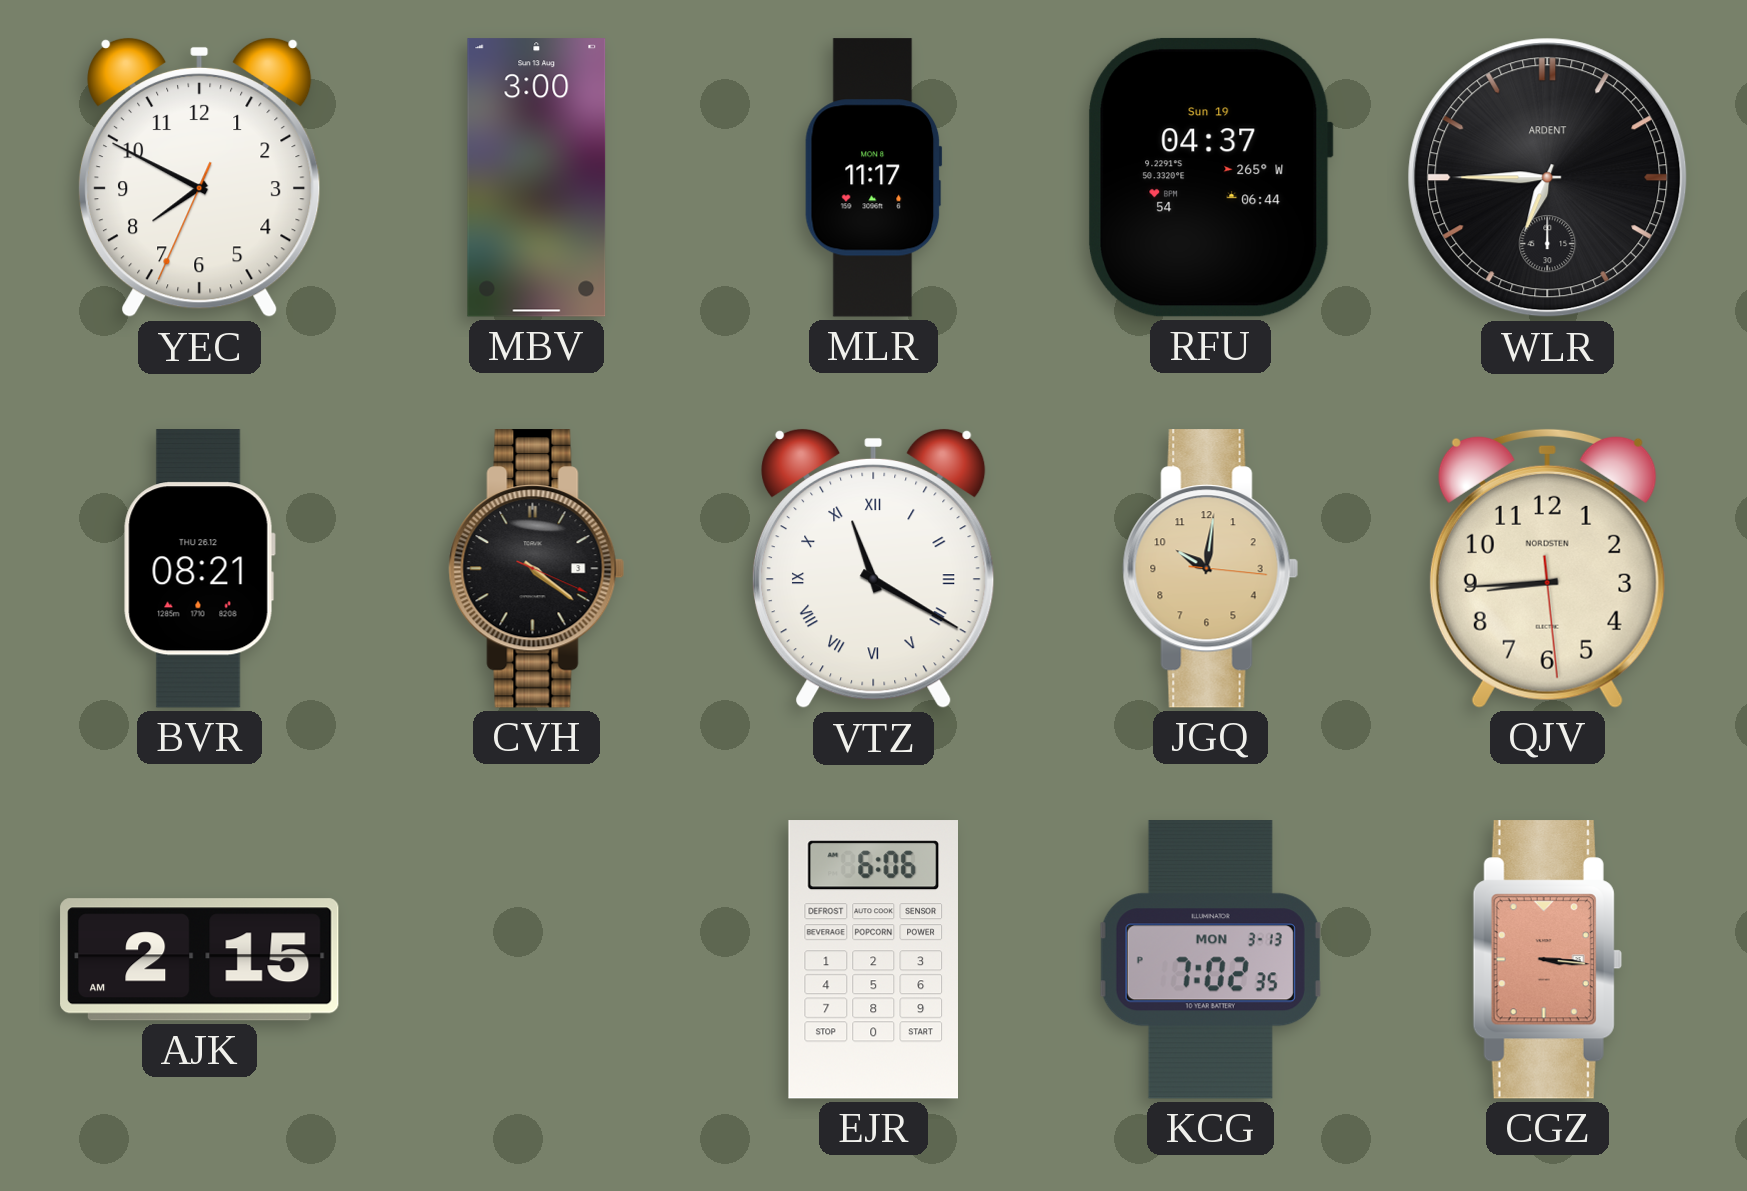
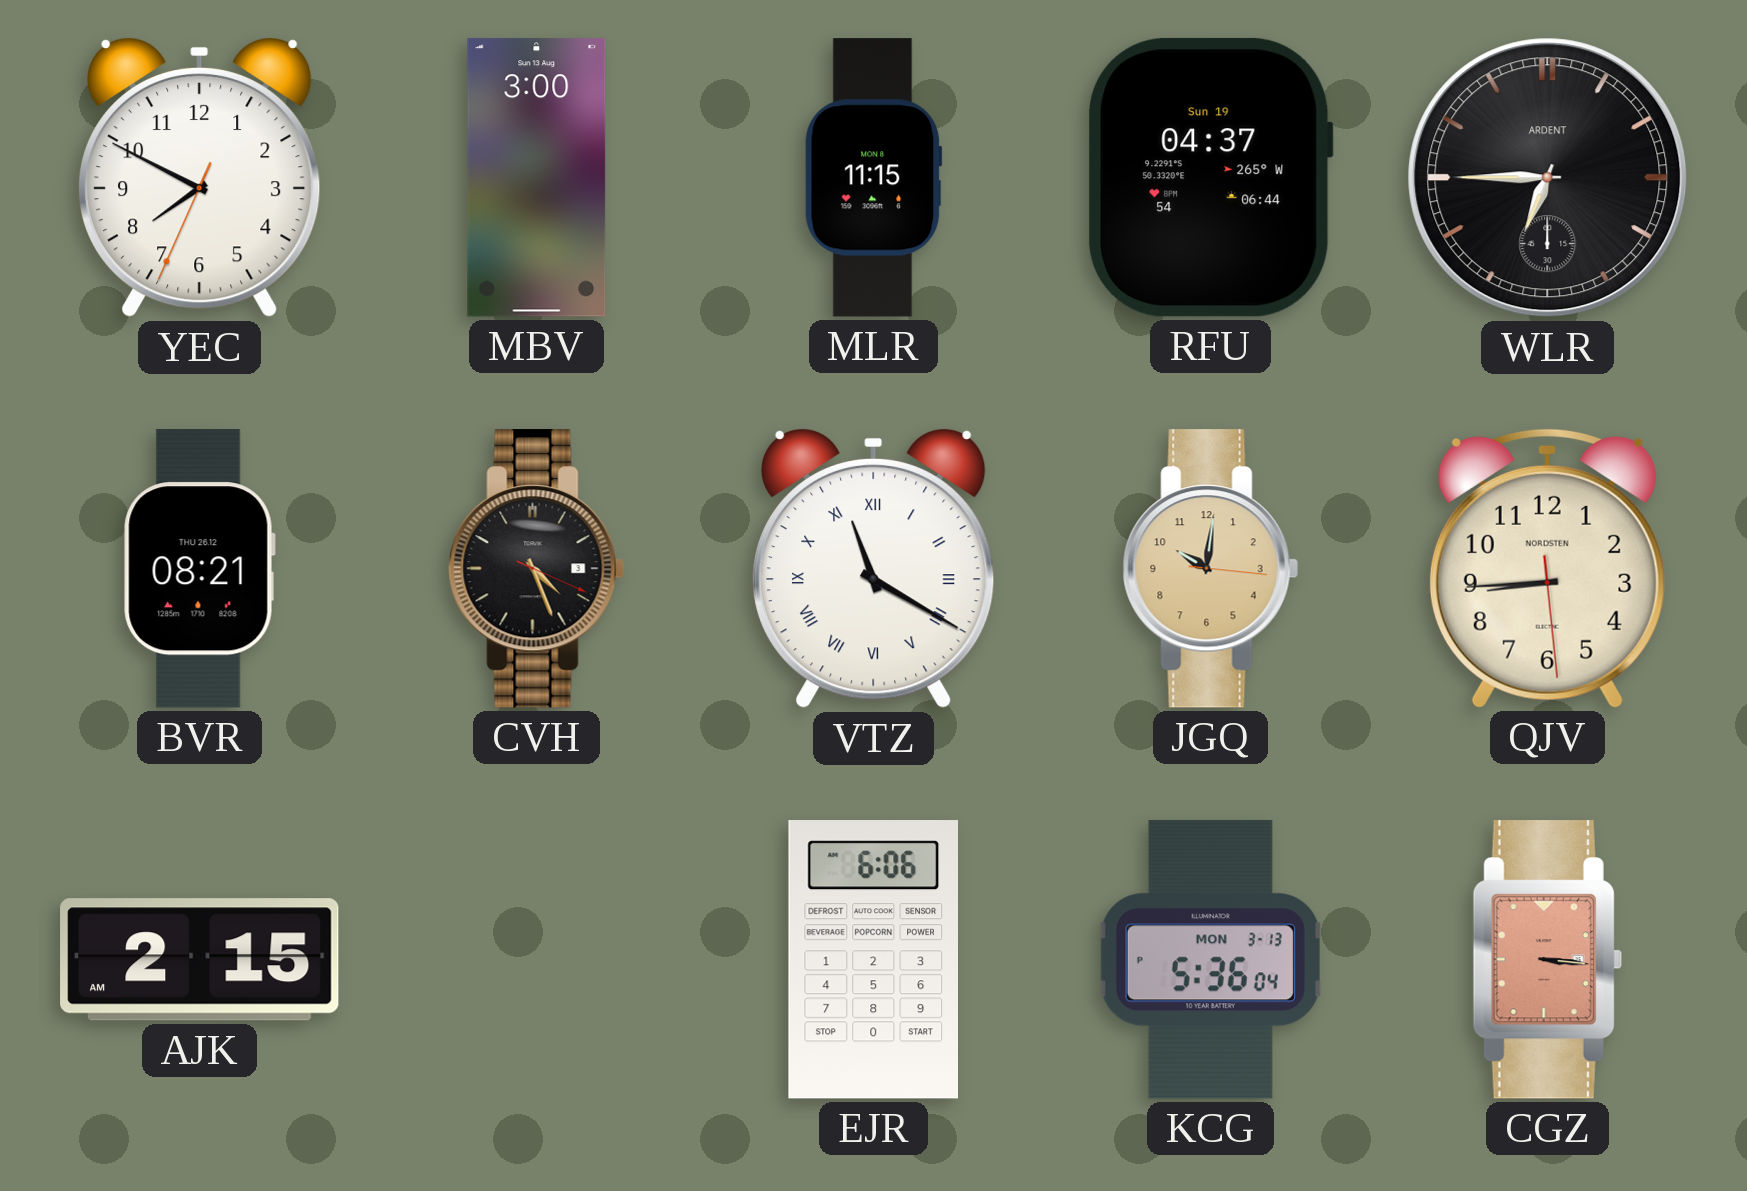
MLR: 11:17 -> 11:15 (874, 178)
CVH: 4:21 -> 4:26 (537, 569)
KCG: 7:02 -> 5:36 (1210, 960)
